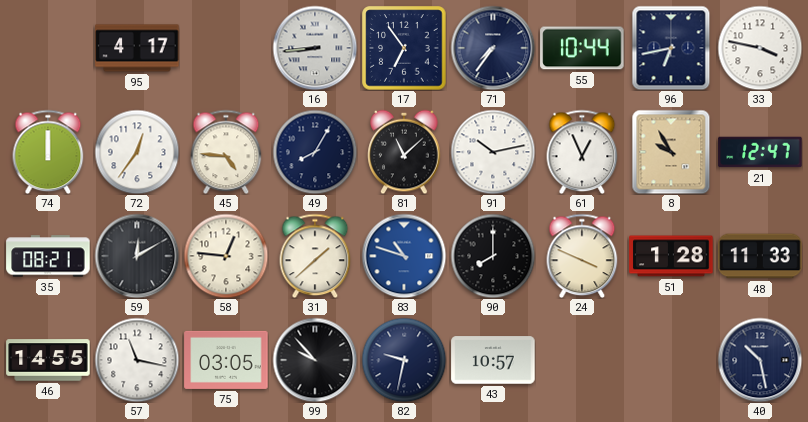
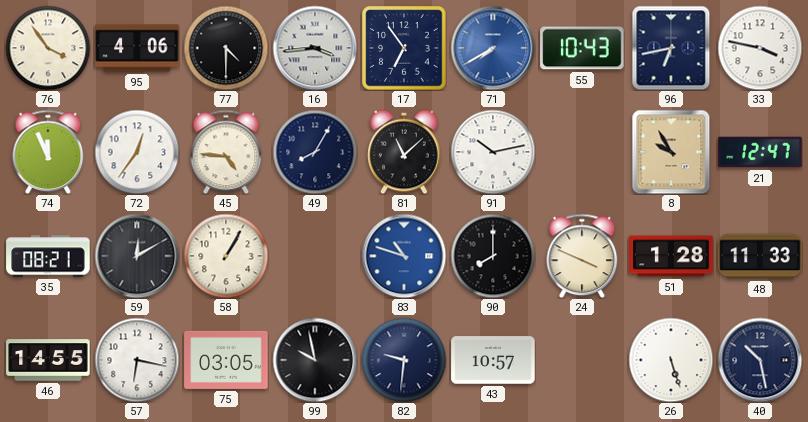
76: none -> 3:54 (48, 48)
95: 4:17 -> 4:06 (137, 48)
77: none -> 4:30 (226, 48)
16: 8:44 -> 3:44 (315, 48)
71: 7:36 -> 7:40 (493, 48)
71 dial: navy -> blue (493, 48)
55: 10:44 -> 10:43 (582, 48)
74: 12:00 -> 11:56 (48, 152)
61: 12:56 -> none (582, 152)
58: 12:46 -> 1:05 (226, 256)
31: 1:38 -> none (315, 256)
57: 11:17 -> 6:17 (137, 360)
99: 9:53 -> 9:58 (315, 360)
82: 9:32 -> 9:31 (404, 360)
26: none -> 5:27 (671, 360)
